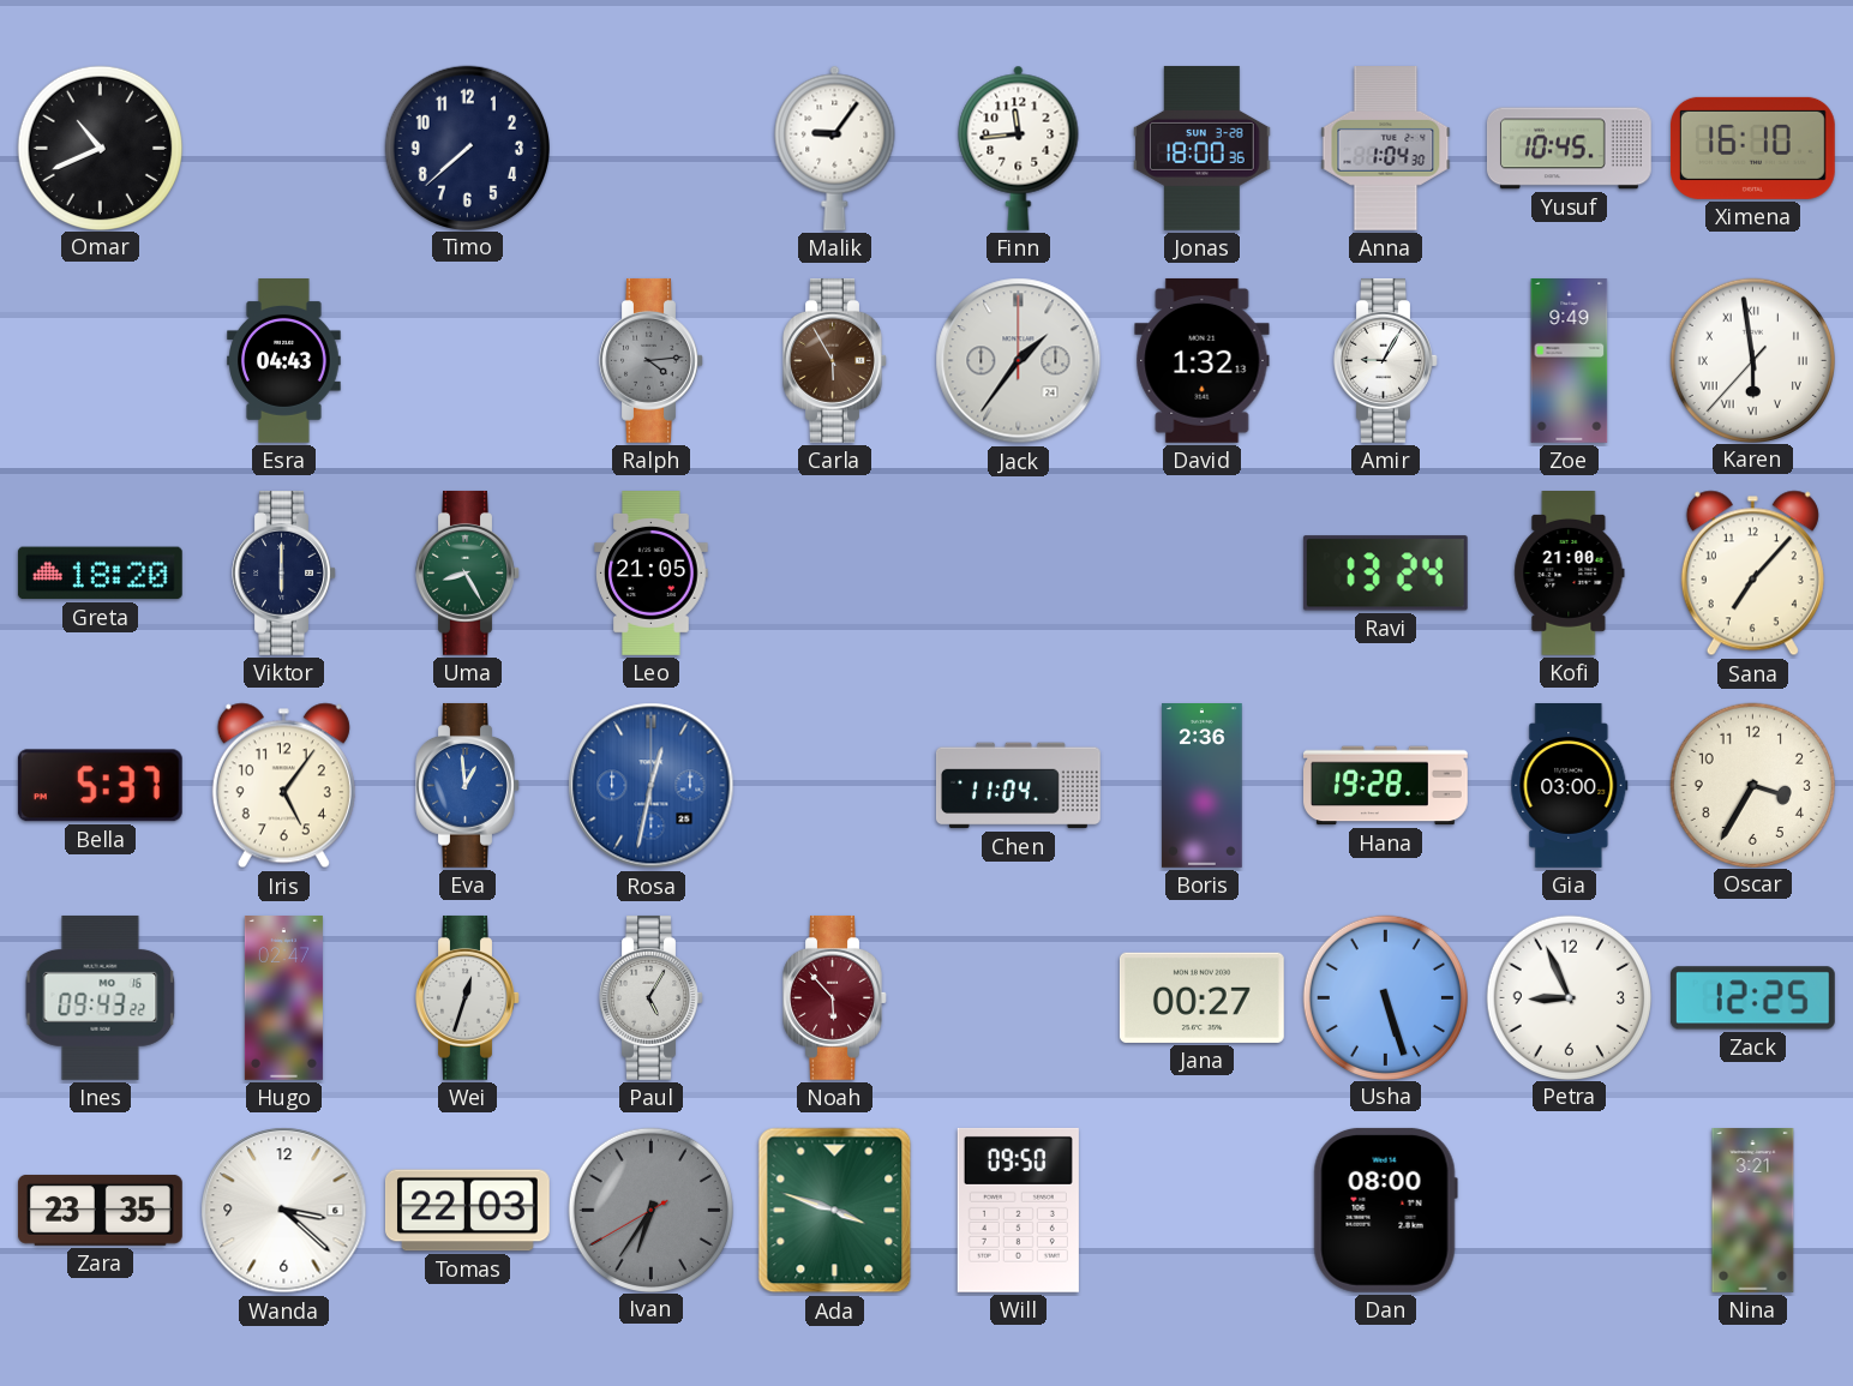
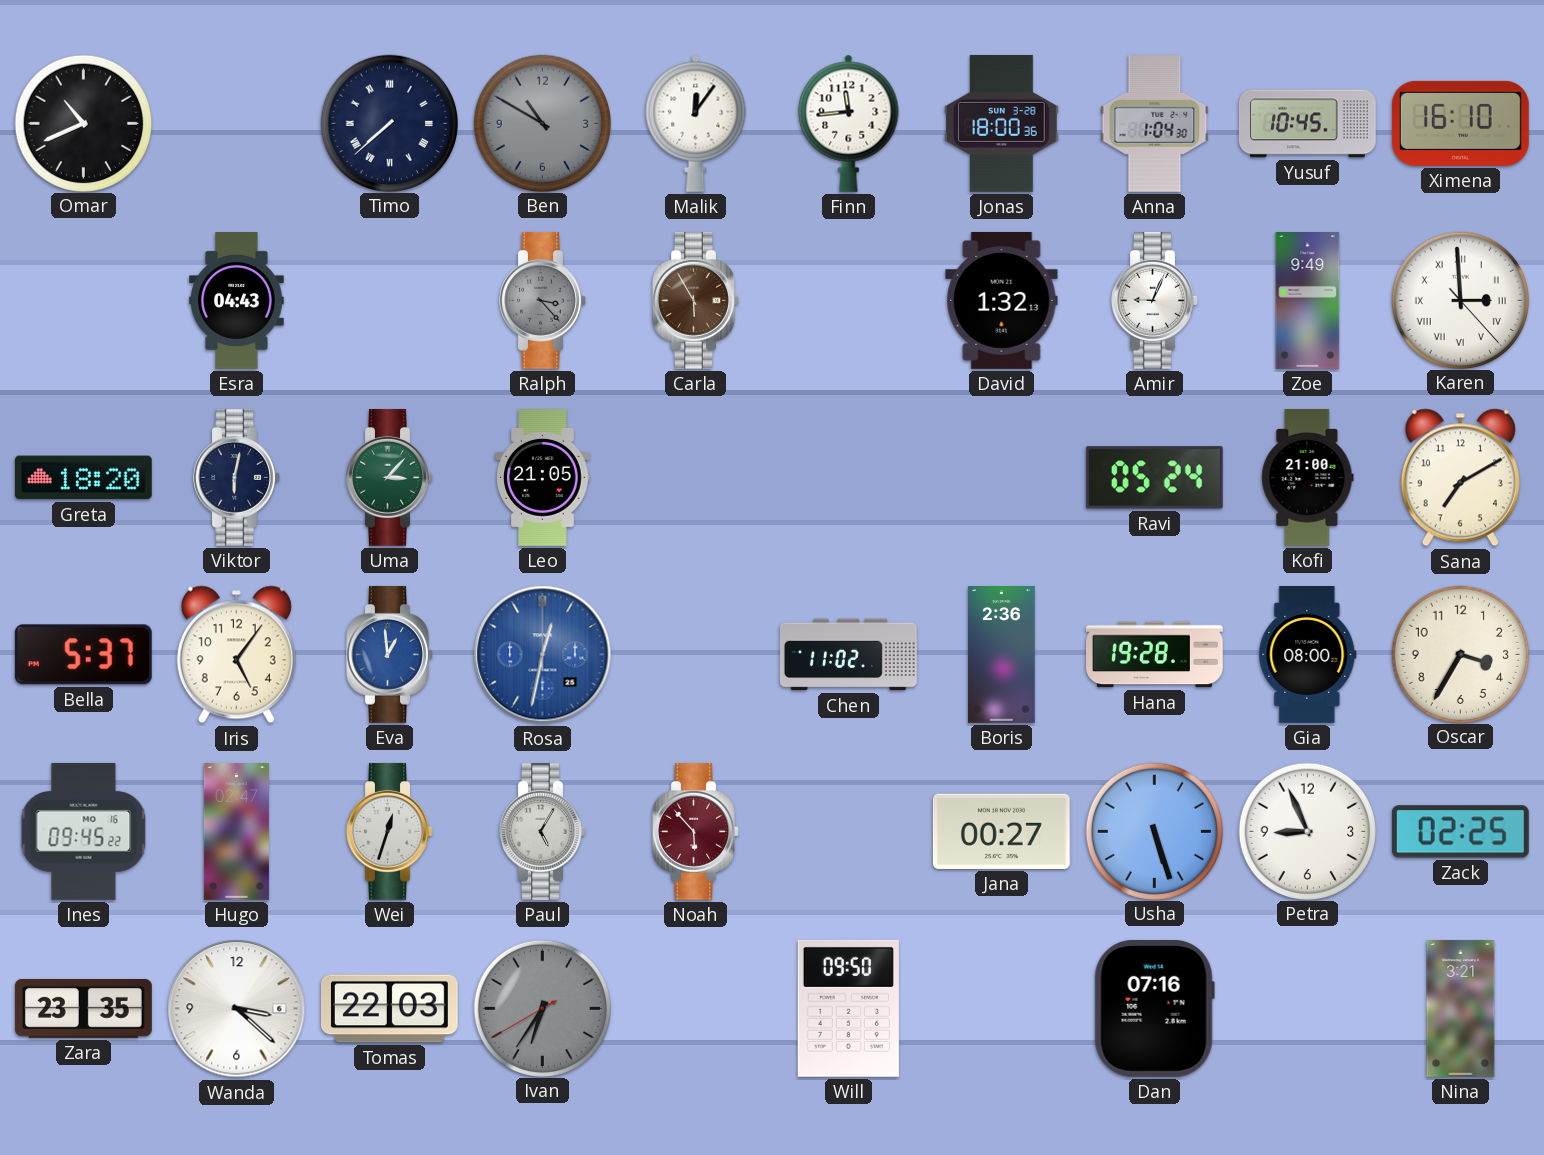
Timo numerals: Arabic -> Roman (389, 123)
Ben: none -> 10:50 (542, 123)
Malik: 9:06 -> 12:06 (696, 123)
Ralph: 4:14 -> 3:23 (543, 300)
Jack: 1:36 -> none (1019, 361)
Amir: 9:05 -> 9:04 (1155, 300)
Karen: 5:58 -> 2:59 (1460, 300)
Viktor: 6:00 -> 6:02 (237, 477)
Uma: 8:25 -> 3:07 (390, 477)
Ravi: 13:24 -> 05:24 (1154, 478)
Sana: 7:07 -> 7:10 (1460, 478)
Chen: 11:04 -> 11:02 (848, 655)
Gia: 03:00 -> 08:00 (1308, 655)
Ines: 09:43 -> 09:45 (84, 831)
Zack: 12:25 -> 02:25 (1460, 832)
Ada: 3:48 -> none (835, 1211)
Dan: 08:00 -> 07:16 (1154, 1008)
